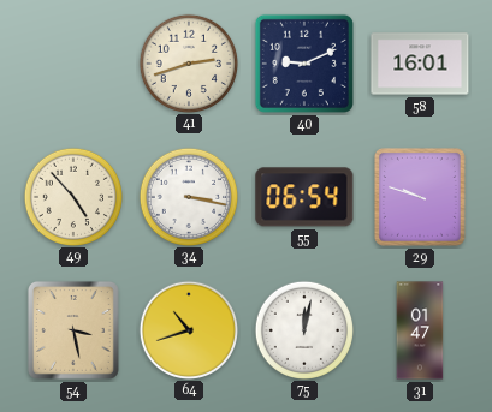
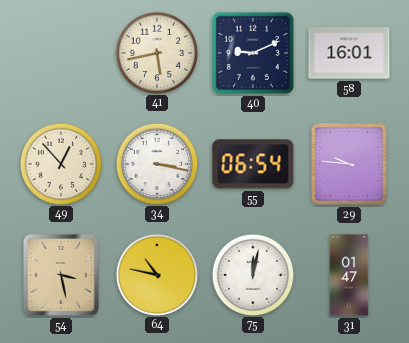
41: 2:42 -> 5:43 (156, 52)
49: 4:53 -> 12:53 (60, 163)
29: 9:48 -> 9:46 (349, 164)
64: 10:42 -> 10:47 (156, 274)
